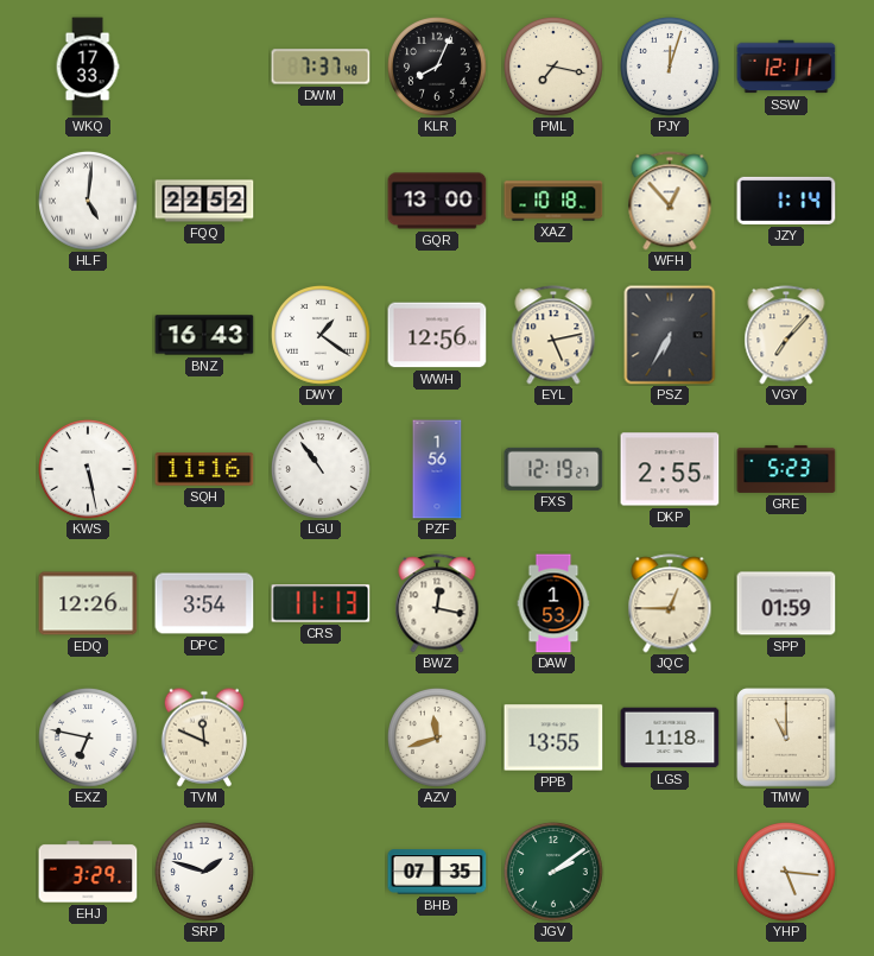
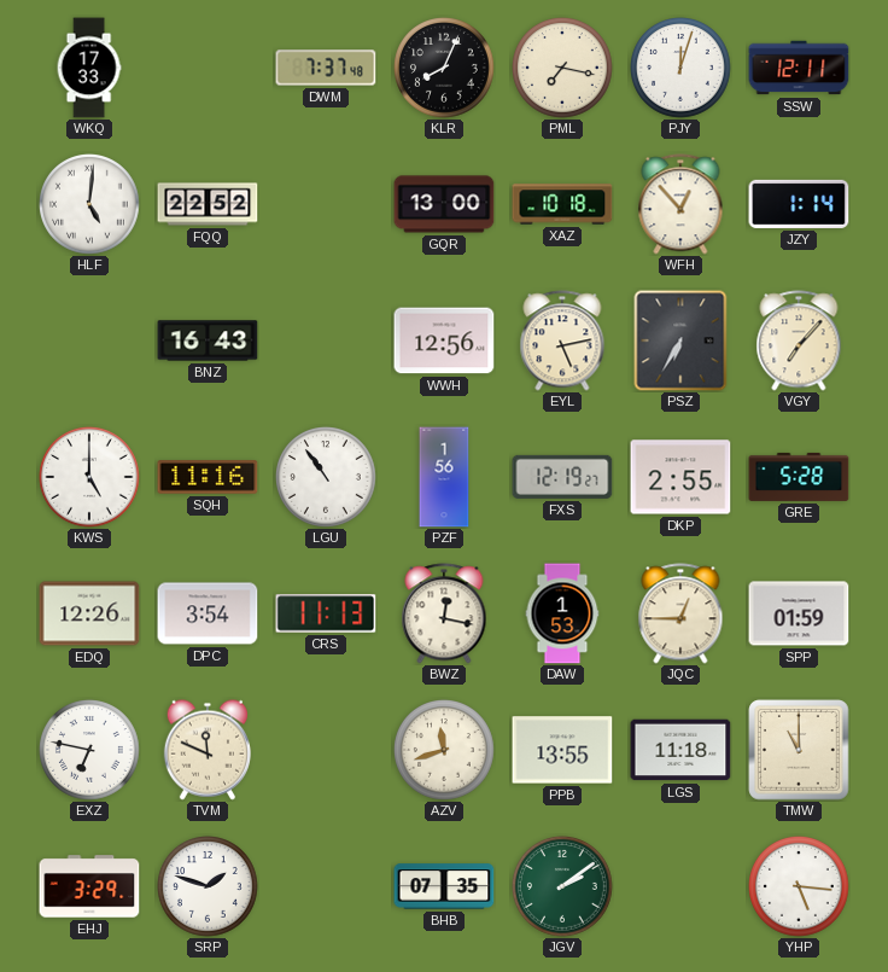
DWY: 1:21 -> none (322, 336)
KWS: 5:28 -> 5:00 (90, 478)
GRE: 5:23 -> 5:28 (799, 477)
